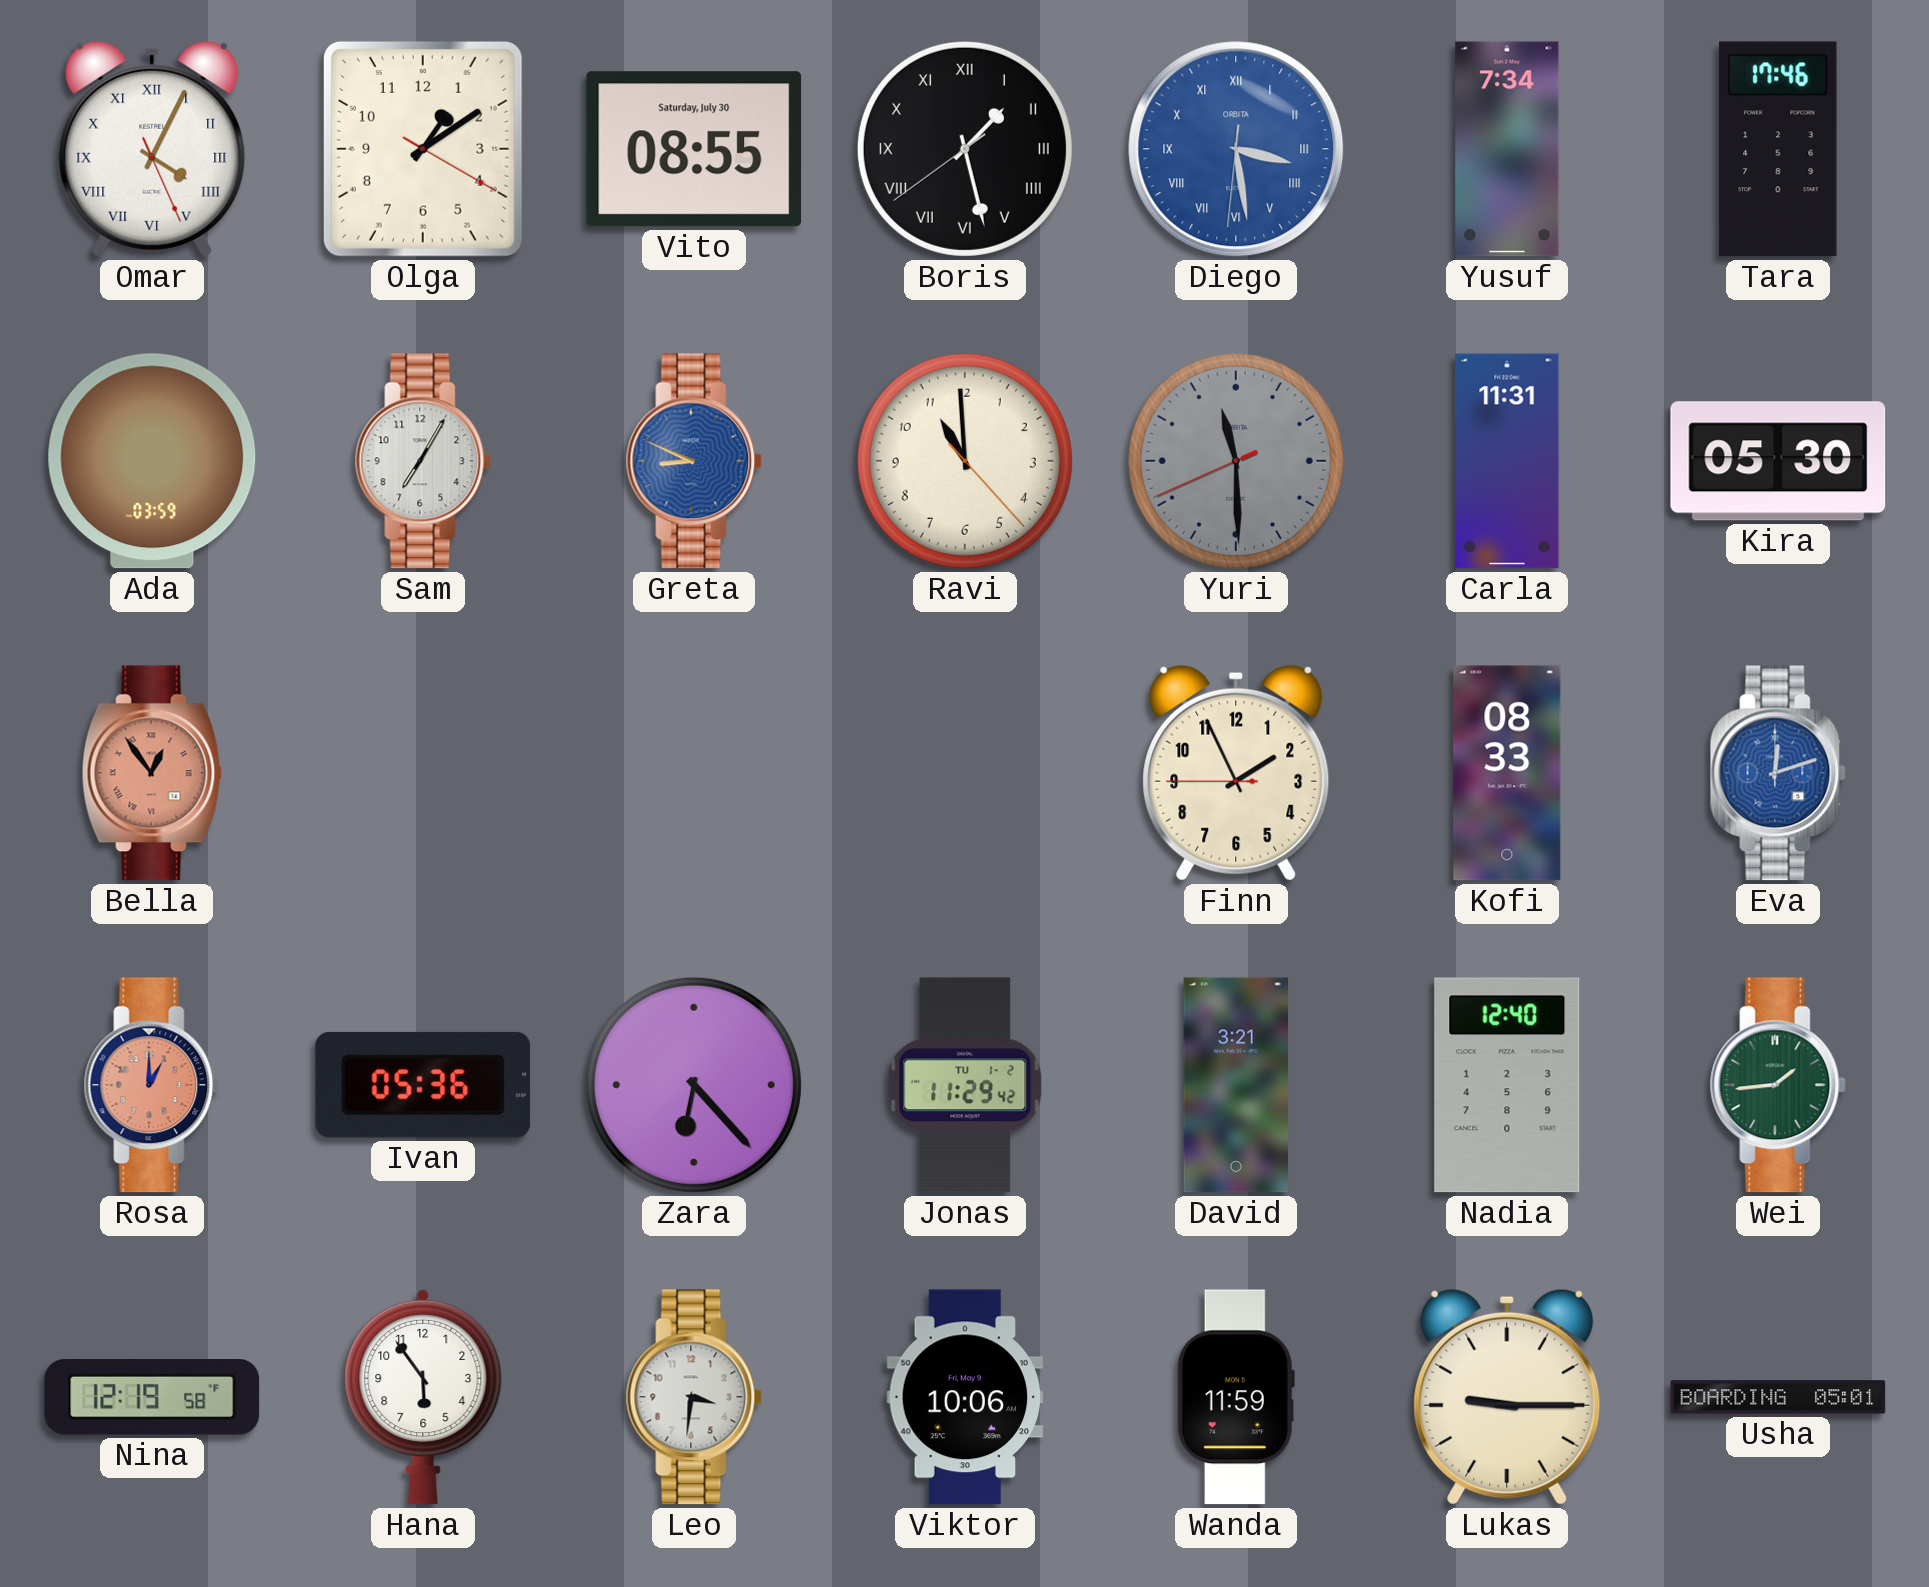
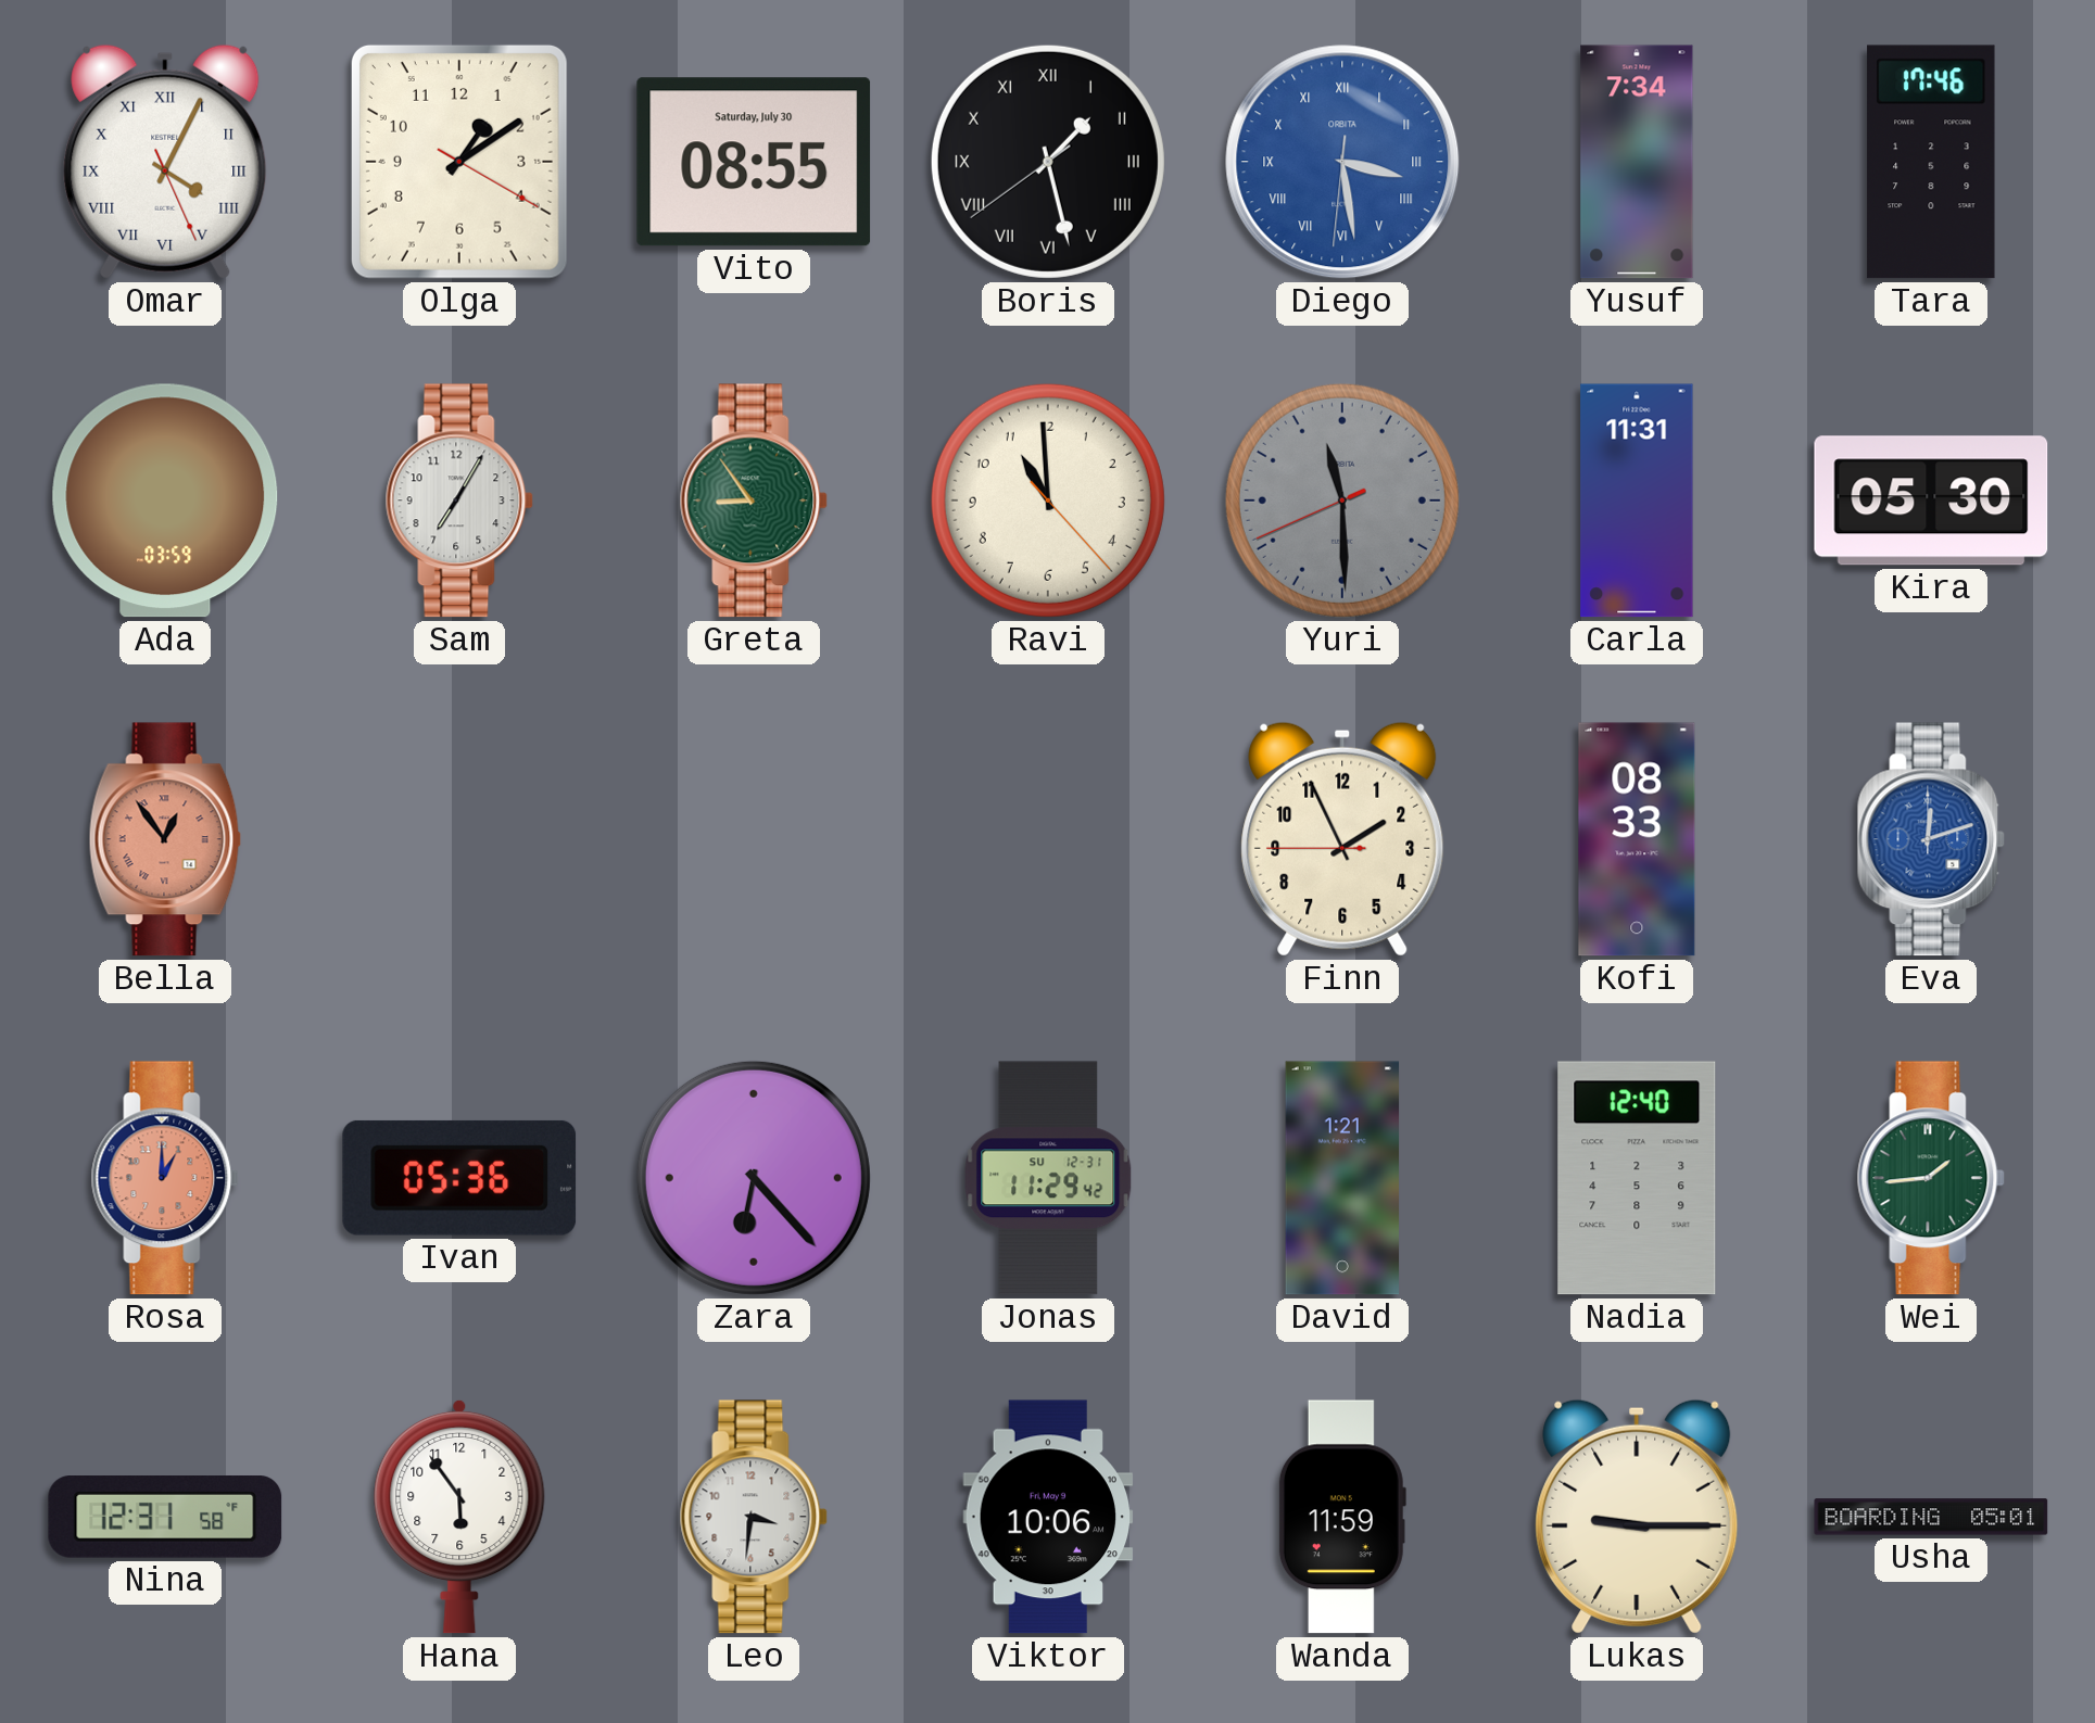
Greta: 8:49 -> 8:54 (754, 501)
Greta dial: blue -> green (754, 501)
Jonas date: TU 1-2 -> SU 12-31 (1048, 1178)
David: 3:21 -> 1:21 (1342, 1178)
Nina: 12:19 -> 12:31 (165, 1518)
